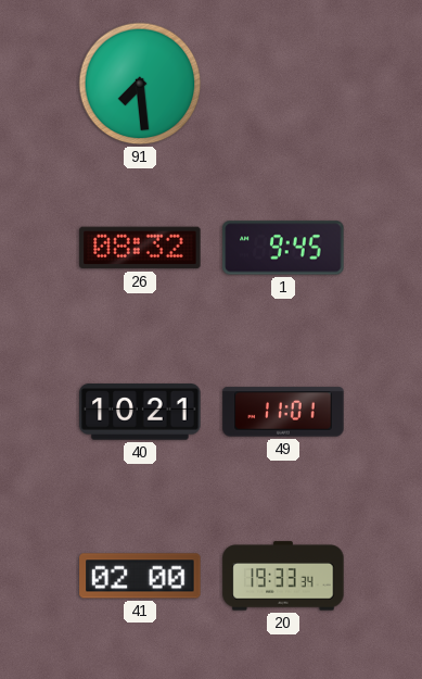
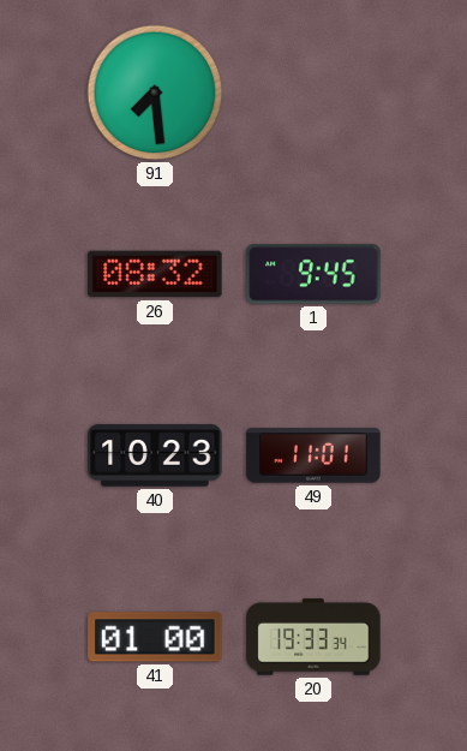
40: 10:21 -> 10:23 (155, 455)
41: 02:00 -> 01:00 (155, 637)
